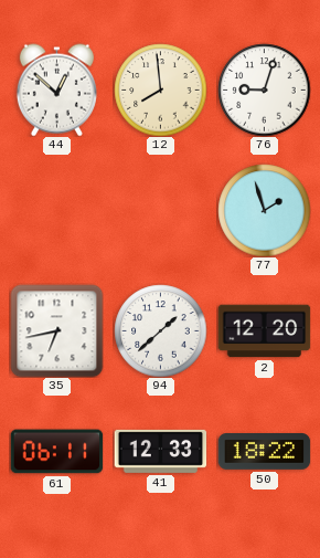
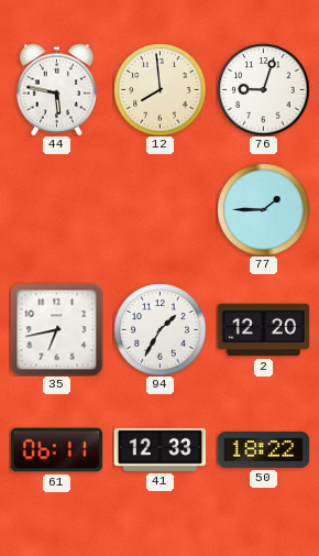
44: 12:52 -> 5:47 (56, 89)
77: 1:57 -> 1:45 (263, 209)
94: 1:38 -> 1:35 (159, 329)
